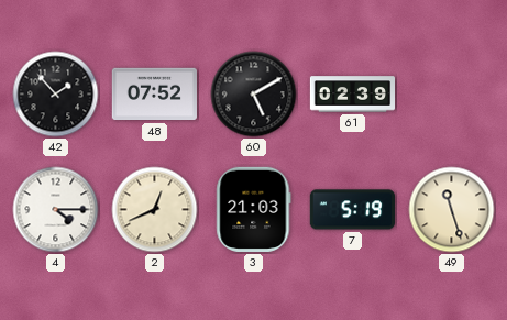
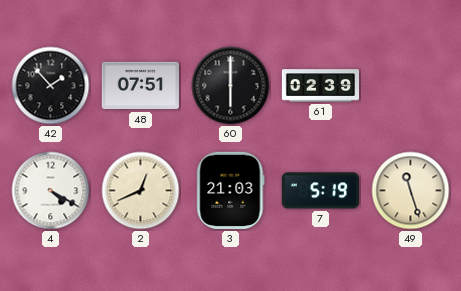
48: 07:52 -> 07:51 (140, 86)
60: 5:10 -> 6:00 (231, 86)
4: 4:15 -> 4:20 (51, 191)
